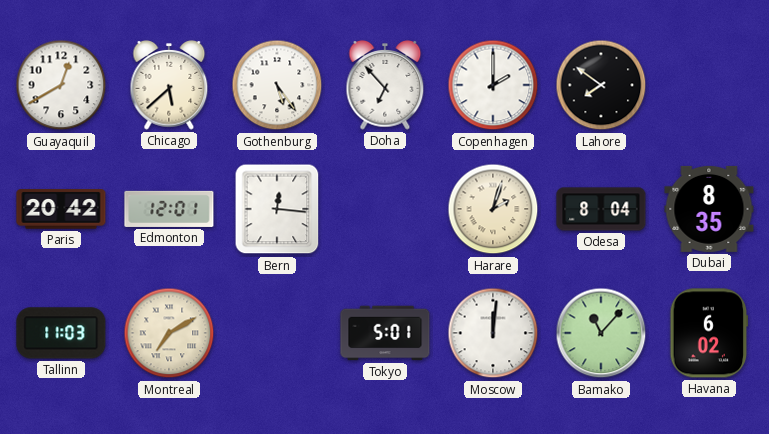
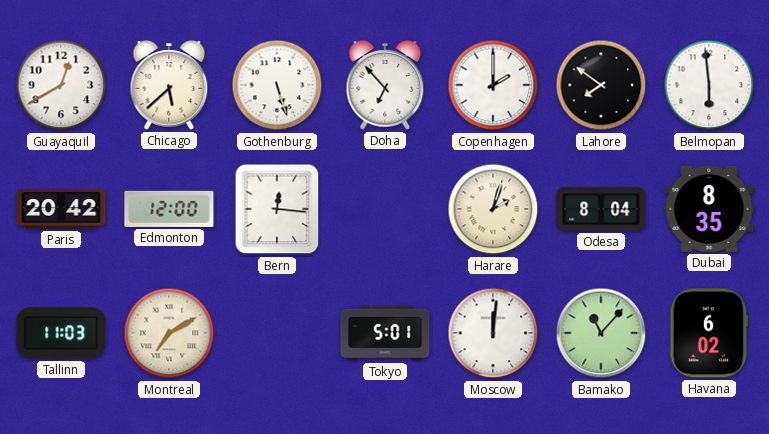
Gothenburg: 5:24 -> 5:27 (277, 85)
Belmopan: none -> 5:59 (709, 85)
Edmonton: 12:01 -> 12:00 (169, 209)
